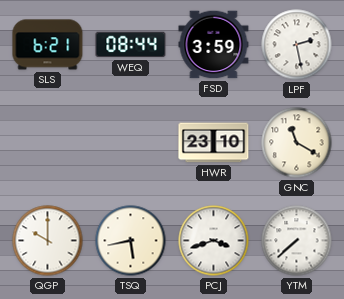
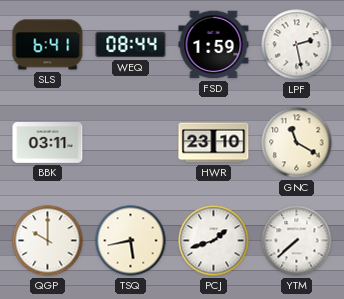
SLS: 6:21 -> 6:41 (48, 45)
FSD: 3:59 -> 1:59 (214, 45)
BBK: none -> 03:11 (48, 143)
PCJ: 3:42 -> 1:42 (214, 241)
